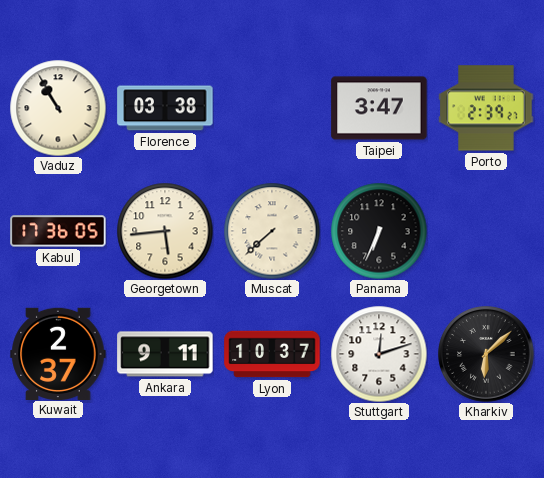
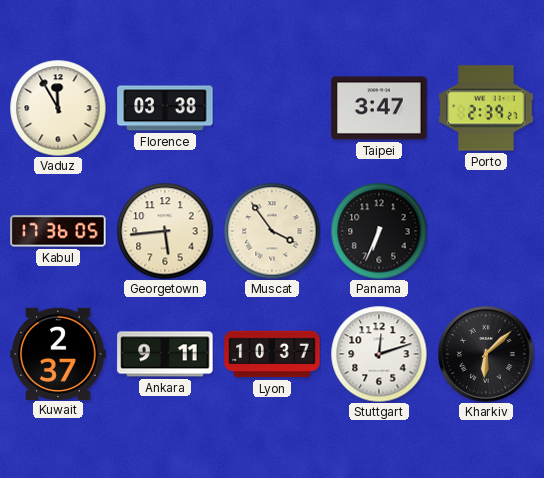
Vaduz: 10:55 -> 11:55 (58, 108)
Muscat: 7:38 -> 3:54 (272, 231)
